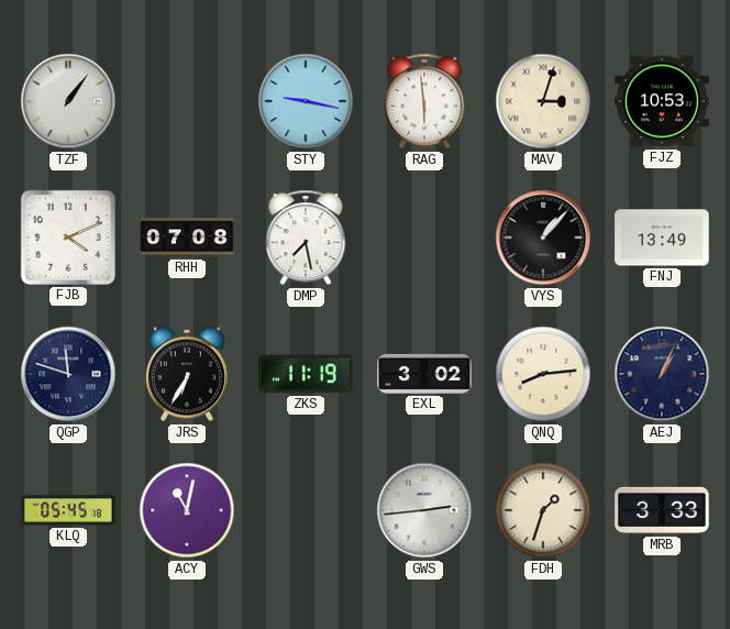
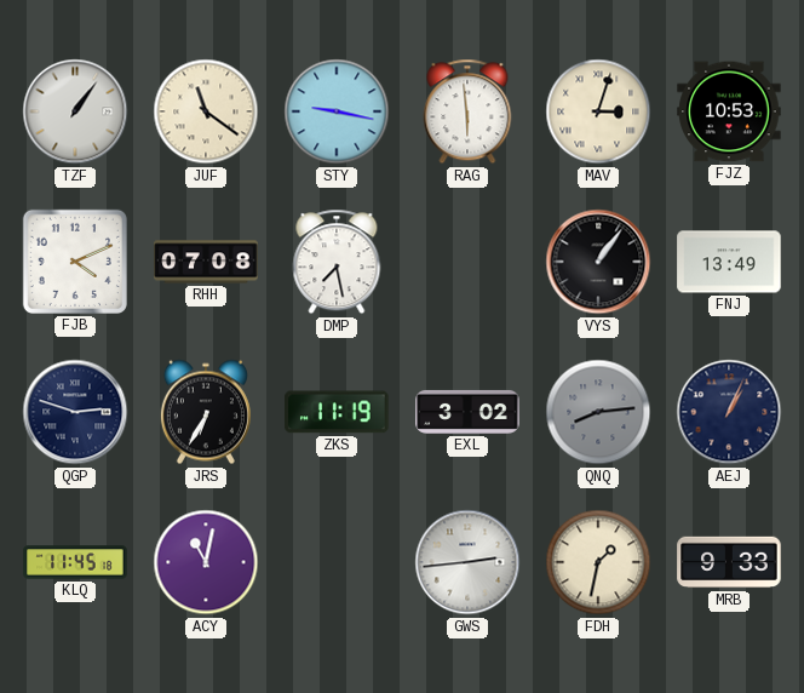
JUF: none -> 11:21 (206, 111)
VYS: 1:07 -> 1:06 (598, 262)
QGP: 11:48 -> 2:48 (75, 412)
QNQ dial: cream -> grey (598, 412)
KLQ: 05:45 -> 11:45 (75, 562)
FDH: 1:33 -> 1:32 (598, 562)
MRB: 3:33 -> 9:33 (729, 562)
